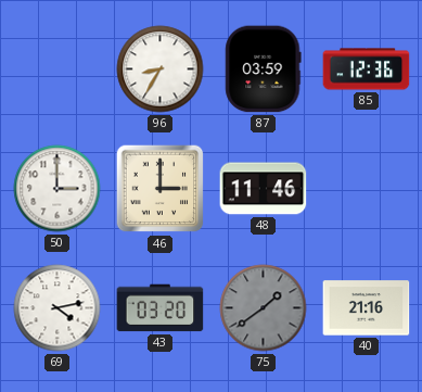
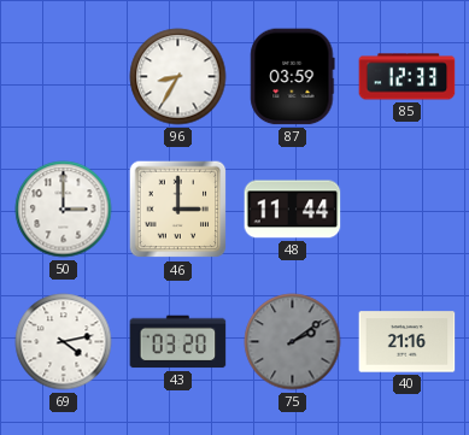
85: 12:36 -> 12:33 (408, 77)
48: 11:46 -> 11:44 (293, 210)
75: 1:39 -> 2:09 (293, 342)
